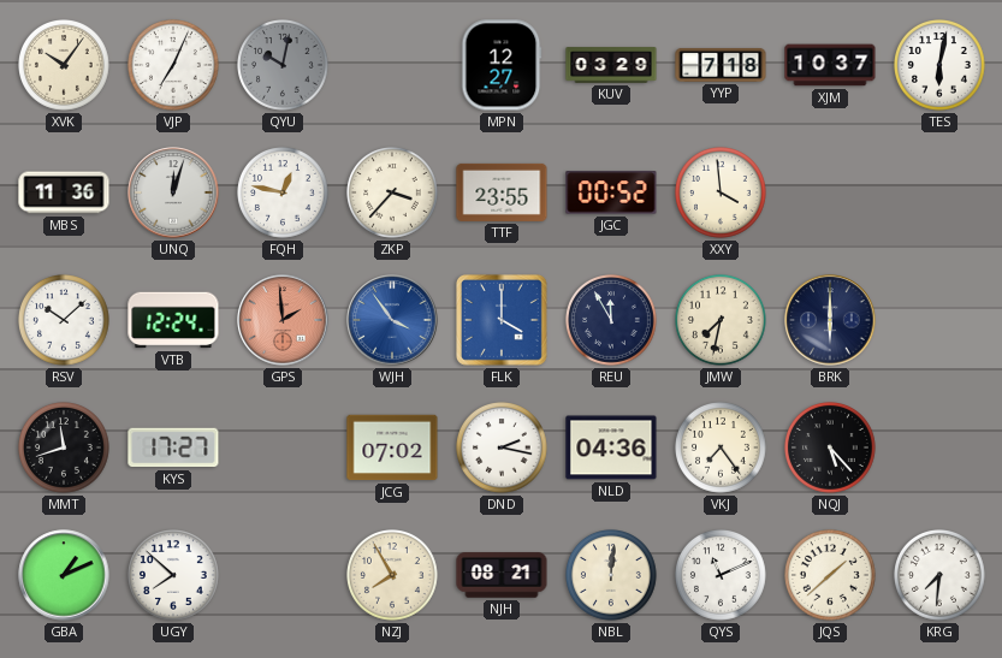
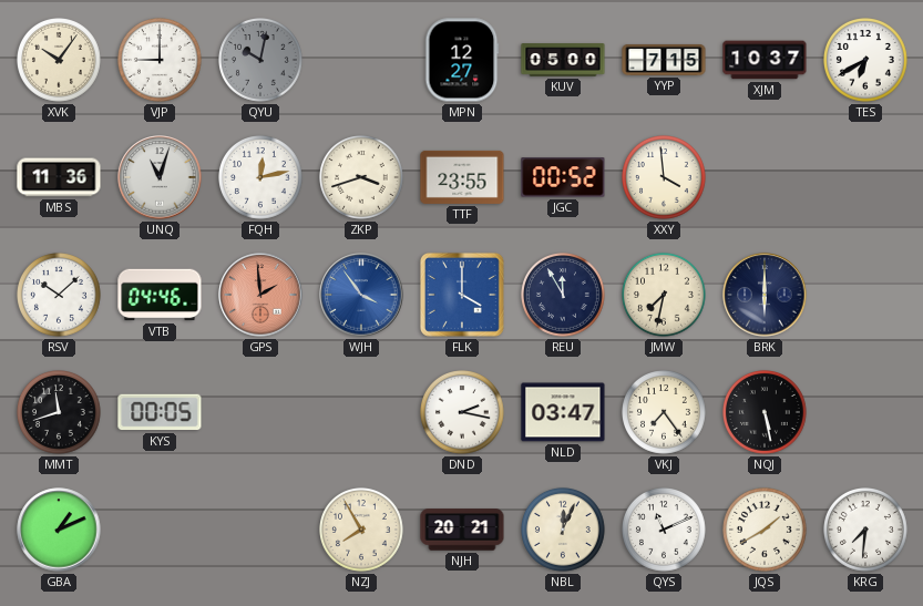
VJP: 7:04 -> 9:00 (161, 61)
KUV: 03:29 -> 05:00 (563, 60)
YYP: 7:18 -> 7:15 (664, 60)
TES: 6:02 -> 6:40 (866, 61)
UNQ: 12:03 -> 11:03 (160, 177)
FQH: 12:47 -> 12:13 (261, 178)
ZKP: 3:37 -> 3:42 (362, 178)
VTB: 12:24 -> 04:46 (160, 295)
KYS: 17:27 -> 00:05 (160, 412)
JCG: 07:02 -> none (392, 447)
NLD: 04:36 -> 03:47 (563, 412)
NQJ: 5:23 -> 5:28 (766, 413)
UGY: 7:52 -> none (174, 576)
NJH: 08:21 -> 20:21 (462, 530)
NBL: 12:01 -> 12:04 (564, 531)
JQS: 1:38 -> 1:40 (766, 531)
